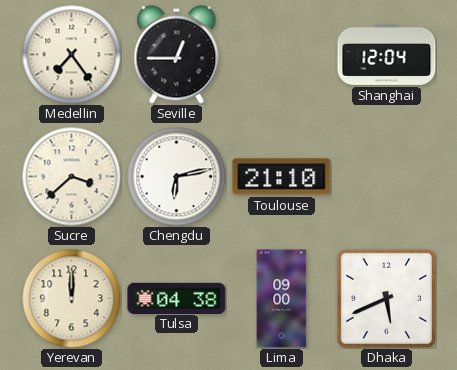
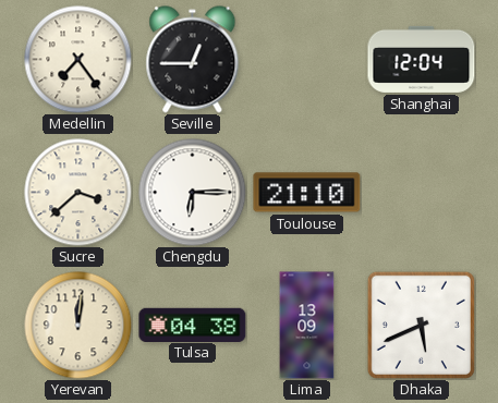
Chengdu: 6:13 -> 6:15 (193, 193)
Yerevan: 12:00 -> 12:01 (78, 326)
Lima: 09:00 -> 13:09 (307, 326)
